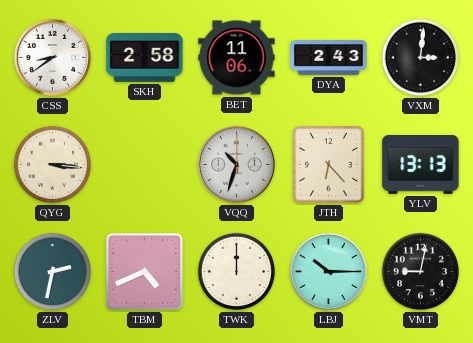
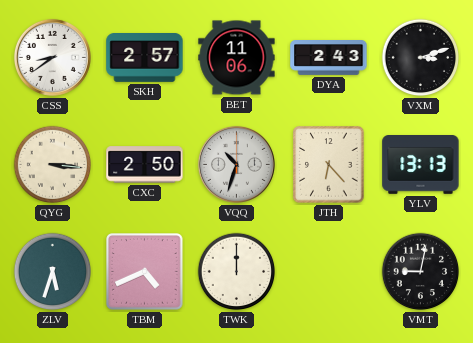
SKH: 2:58 -> 2:57 (145, 58)
VXM: 3:01 -> 3:12 (421, 58)
CXC: none -> 2:50 (145, 165)
ZLV: 2:32 -> 5:33 (53, 272)
LBJ: 10:15 -> none (328, 271)
